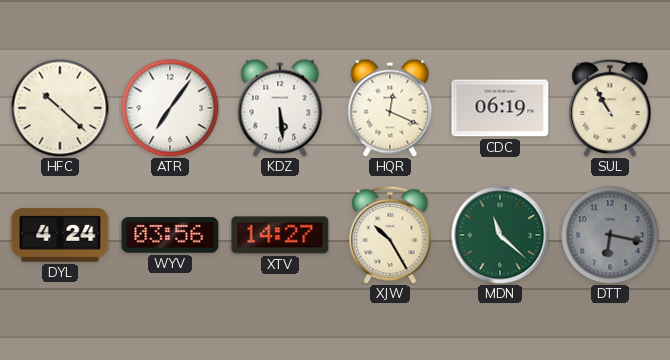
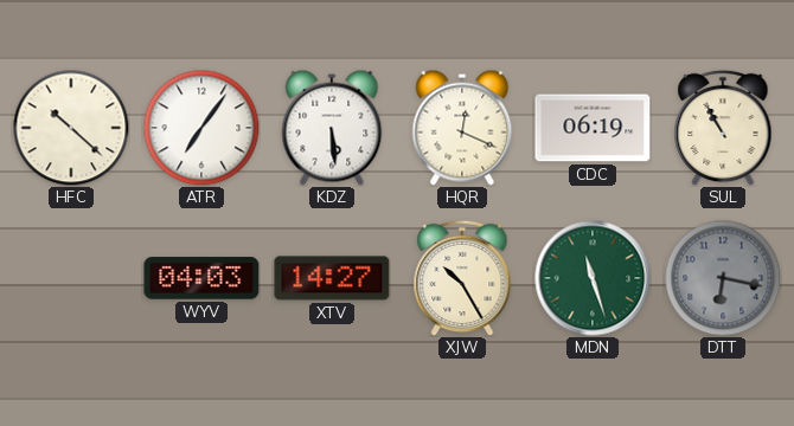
DYL: 4:24 -> none (60, 235)
WYV: 03:56 -> 04:03 (201, 278)
MDN: 11:22 -> 11:27 (593, 278)
